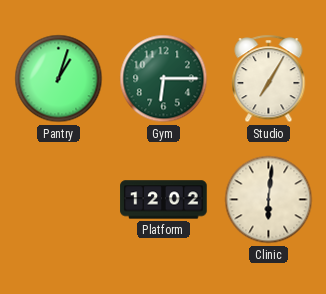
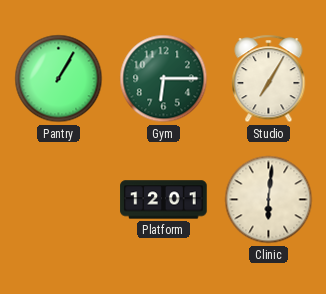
Pantry: 1:03 -> 1:05 (59, 79)
Platform: 12:02 -> 12:01 (164, 200)
